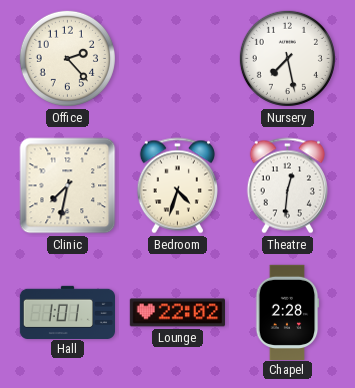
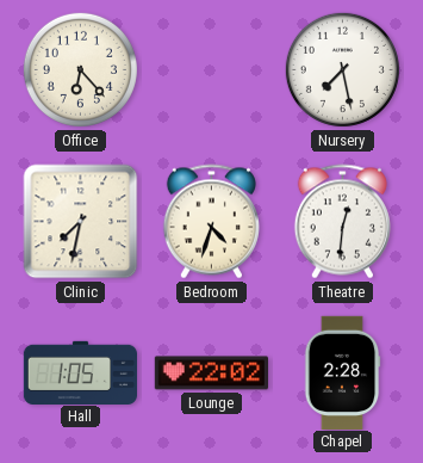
Office: 2:23 -> 6:23 (80, 69)
Hall: 1:01 -> 1:05 (80, 372)
